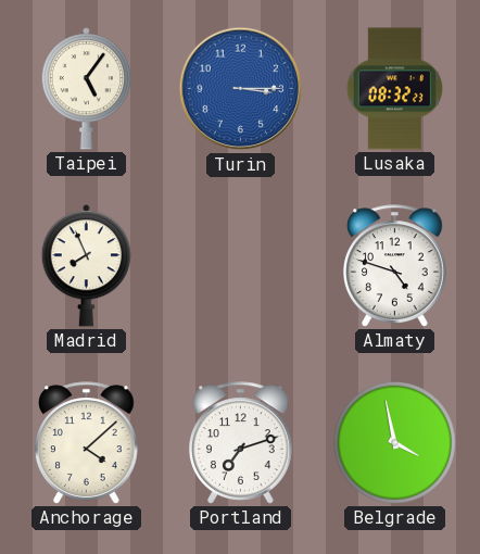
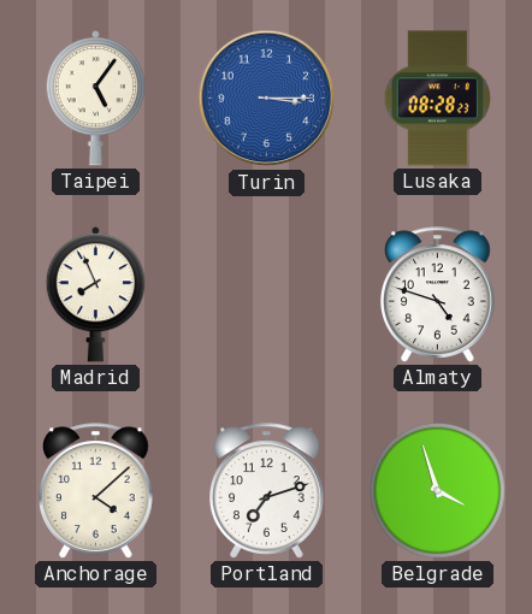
Lusaka: 08:32 -> 08:28 (438, 99)
Belgrade: 3:58 -> 3:57 (437, 490)
